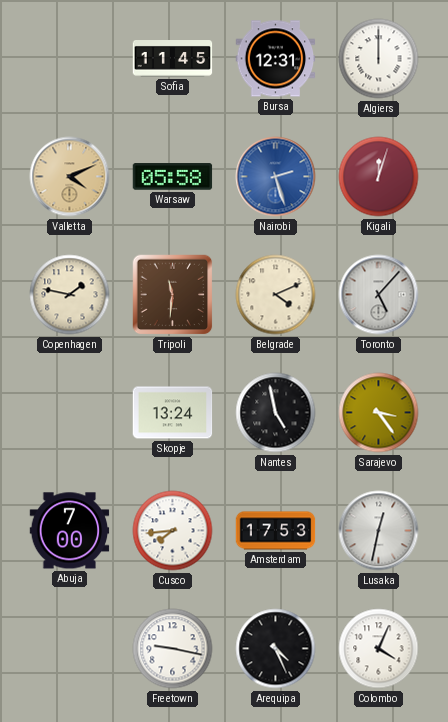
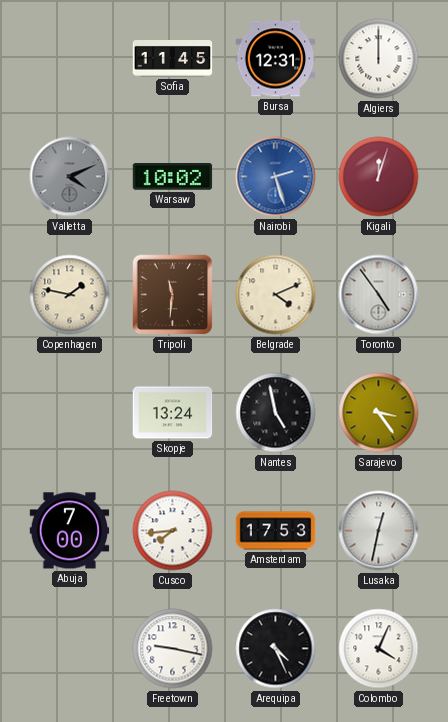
Valletta dial: champagne -> grey (70, 177)
Warsaw: 05:58 -> 10:02 (173, 177)
Toronto: 5:07 -> 4:54 (379, 295)
